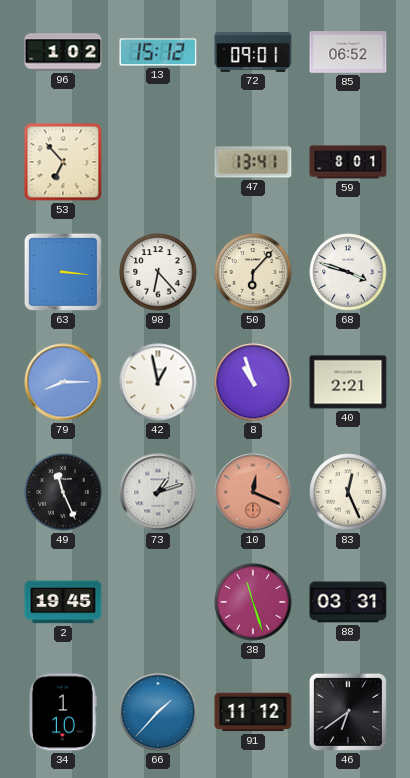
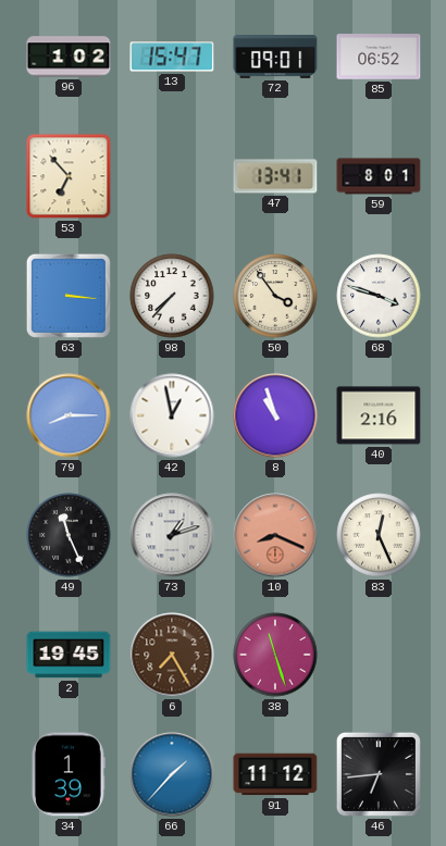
13: 15:12 -> 15:47 (172, 57)
98: 6:23 -> 7:37 (172, 296)
50: 6:07 -> 3:54 (275, 296)
40: 2:21 -> 2:16 (379, 415)
10: 12:19 -> 8:19 (275, 535)
6: none -> 7:25 (172, 655)
88: 03:31 -> none (348, 602)
34: 1:10 -> 1:39 (69, 774)
46: 6:39 -> 6:44 (379, 774)
